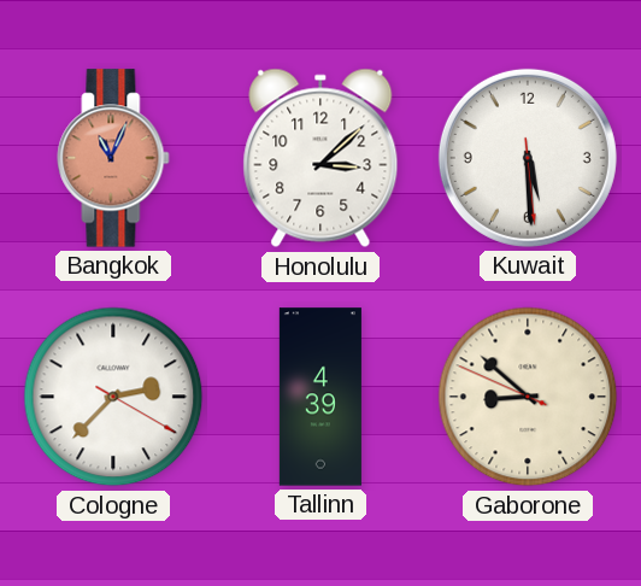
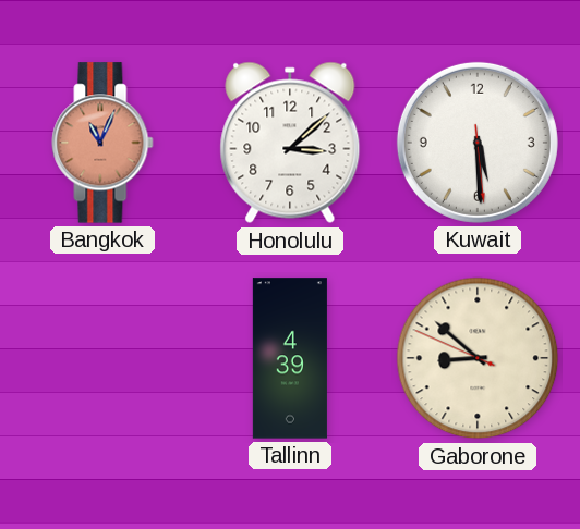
Cologne: 2:37 -> none (113, 397)
